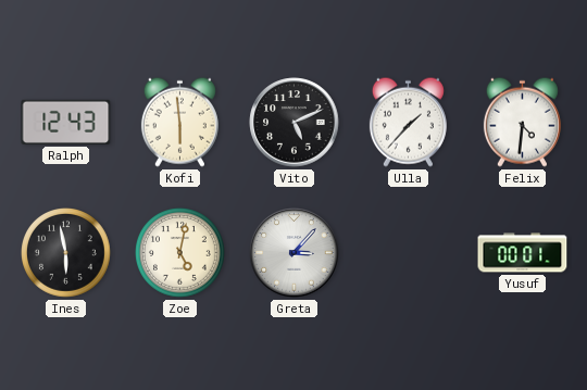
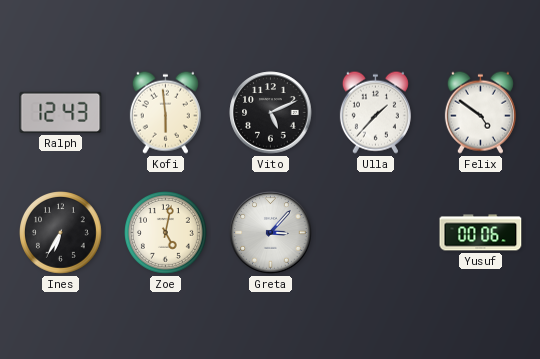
Felix: 4:31 -> 4:51 (480, 112)
Ines: 5:58 -> 6:35 (61, 233)
Yusuf: 00:01 -> 00:06 (481, 233)
